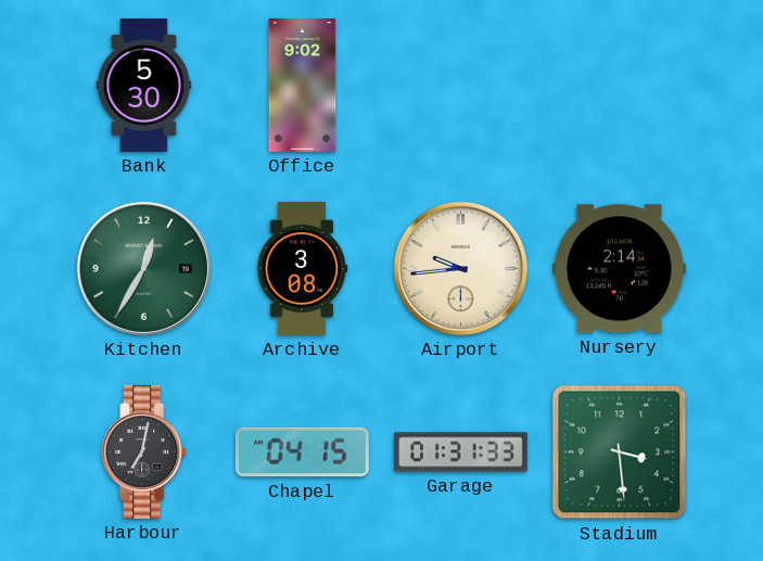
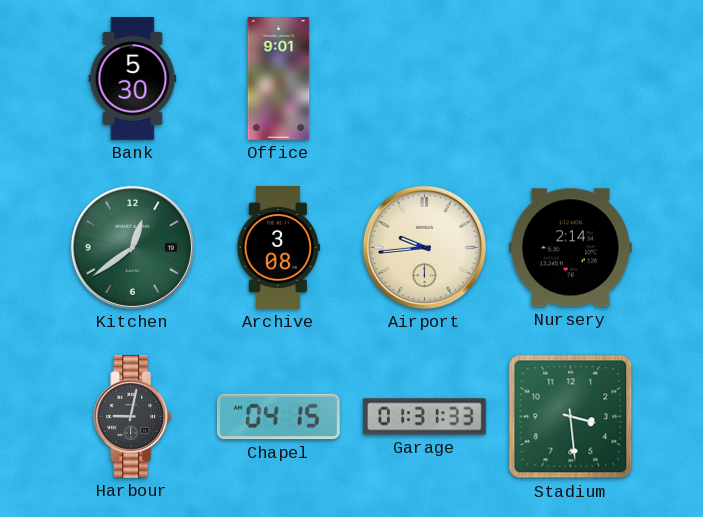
Office: 9:02 -> 9:01 (279, 79)
Kitchen: 12:35 -> 12:39 (132, 247)
Harbour: 7:02 -> 9:02 (133, 416)
